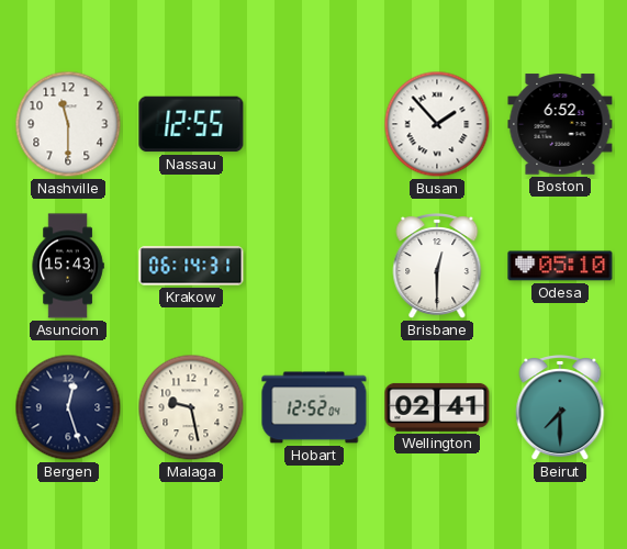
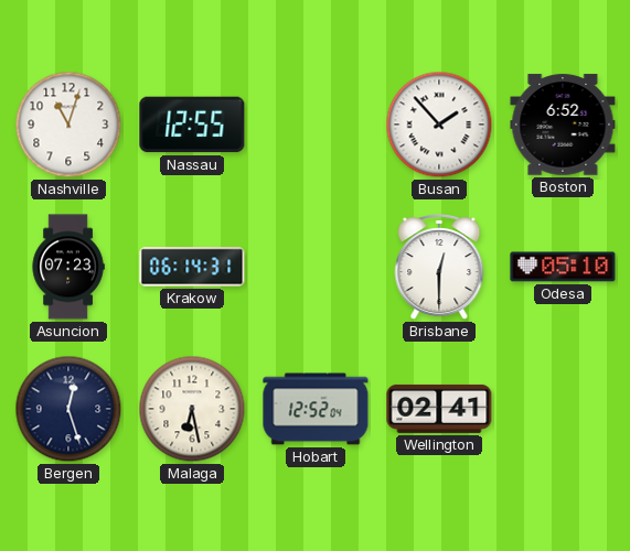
Nashville: 11:30 -> 11:03 (68, 125)
Asuncion: 15:43 -> 07:23 (68, 267)
Malaga: 9:28 -> 6:28 (192, 409)
Beirut: 7:30 -> none (560, 408)
